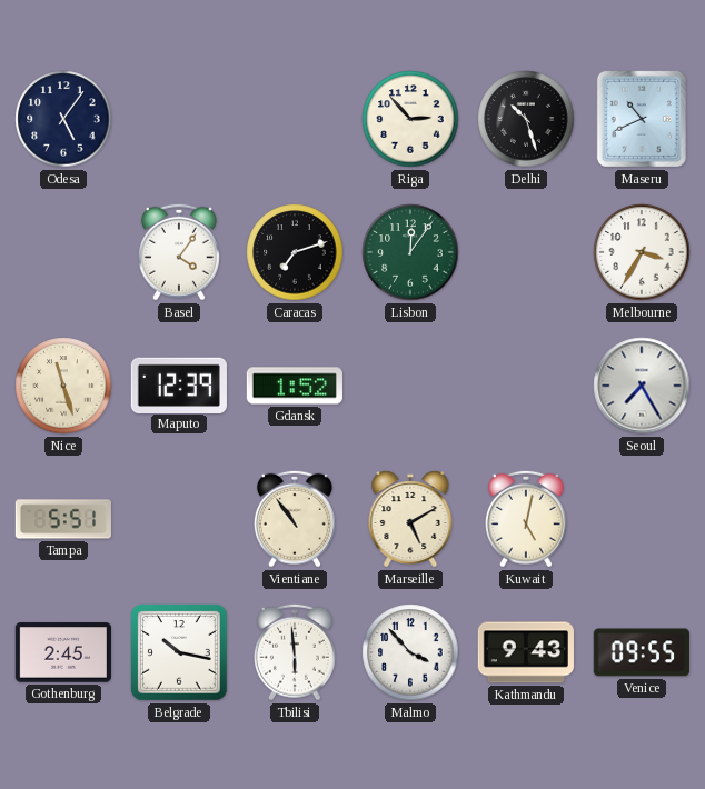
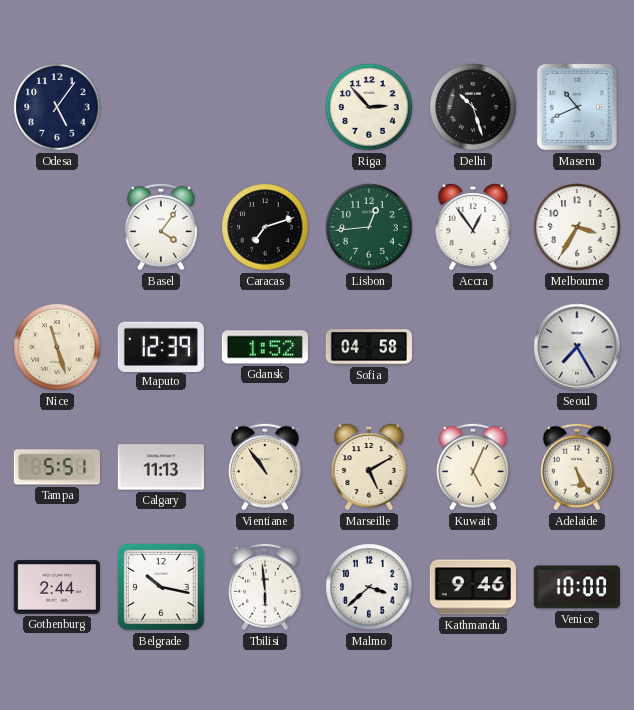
Lisbon: 12:06 -> 12:44 (369, 227)
Accra: none -> 12:54 (473, 227)
Sofia: none -> 04:58 (368, 347)
Calgary: none -> 11:13 (160, 467)
Kuwait: 5:02 -> 5:04 (473, 467)
Adelaide: none -> 5:25 (577, 467)
Gothenburg: 2:45 -> 2:44 (57, 587)
Malmo: 3:53 -> 3:38 (369, 587)
Kathmandu: 9:43 -> 9:46 (473, 587)
Venice: 09:55 -> 10:00 (577, 587)
